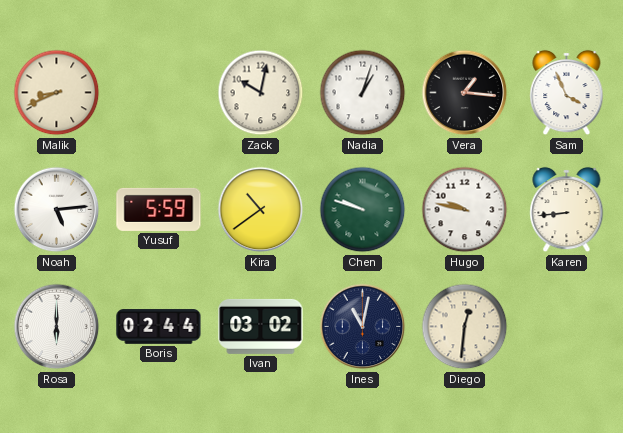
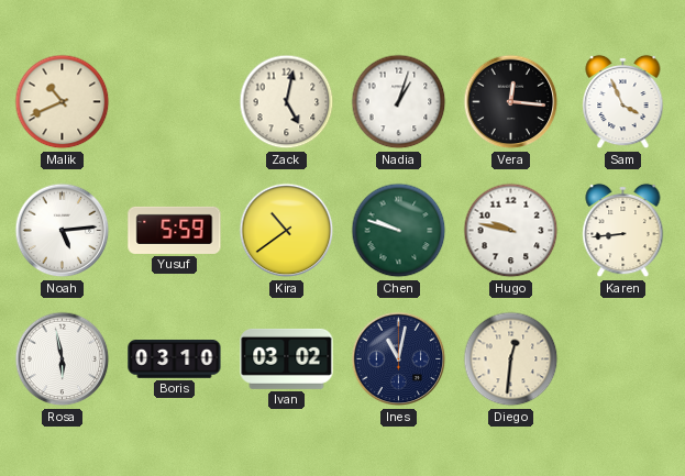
Malik: 8:41 -> 10:41 (63, 102)
Zack: 10:02 -> 5:02 (287, 102)
Vera: 1:16 -> 12:16 (511, 102)
Rosa: 6:00 -> 5:58 (63, 359)
Boris: 02:44 -> 03:10 (175, 359)
